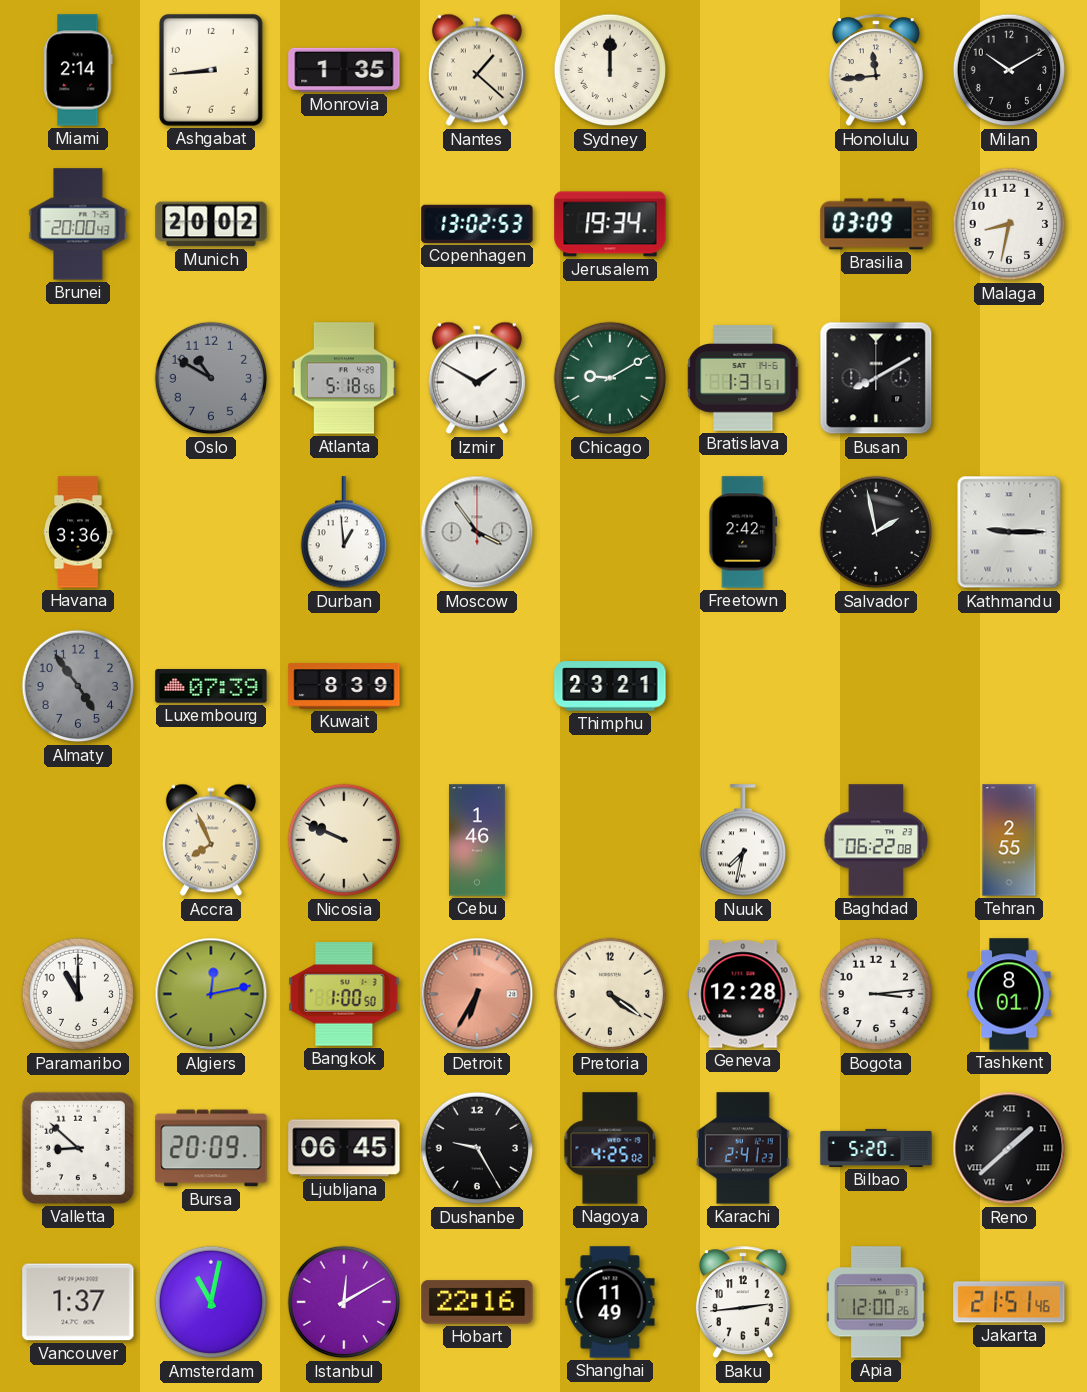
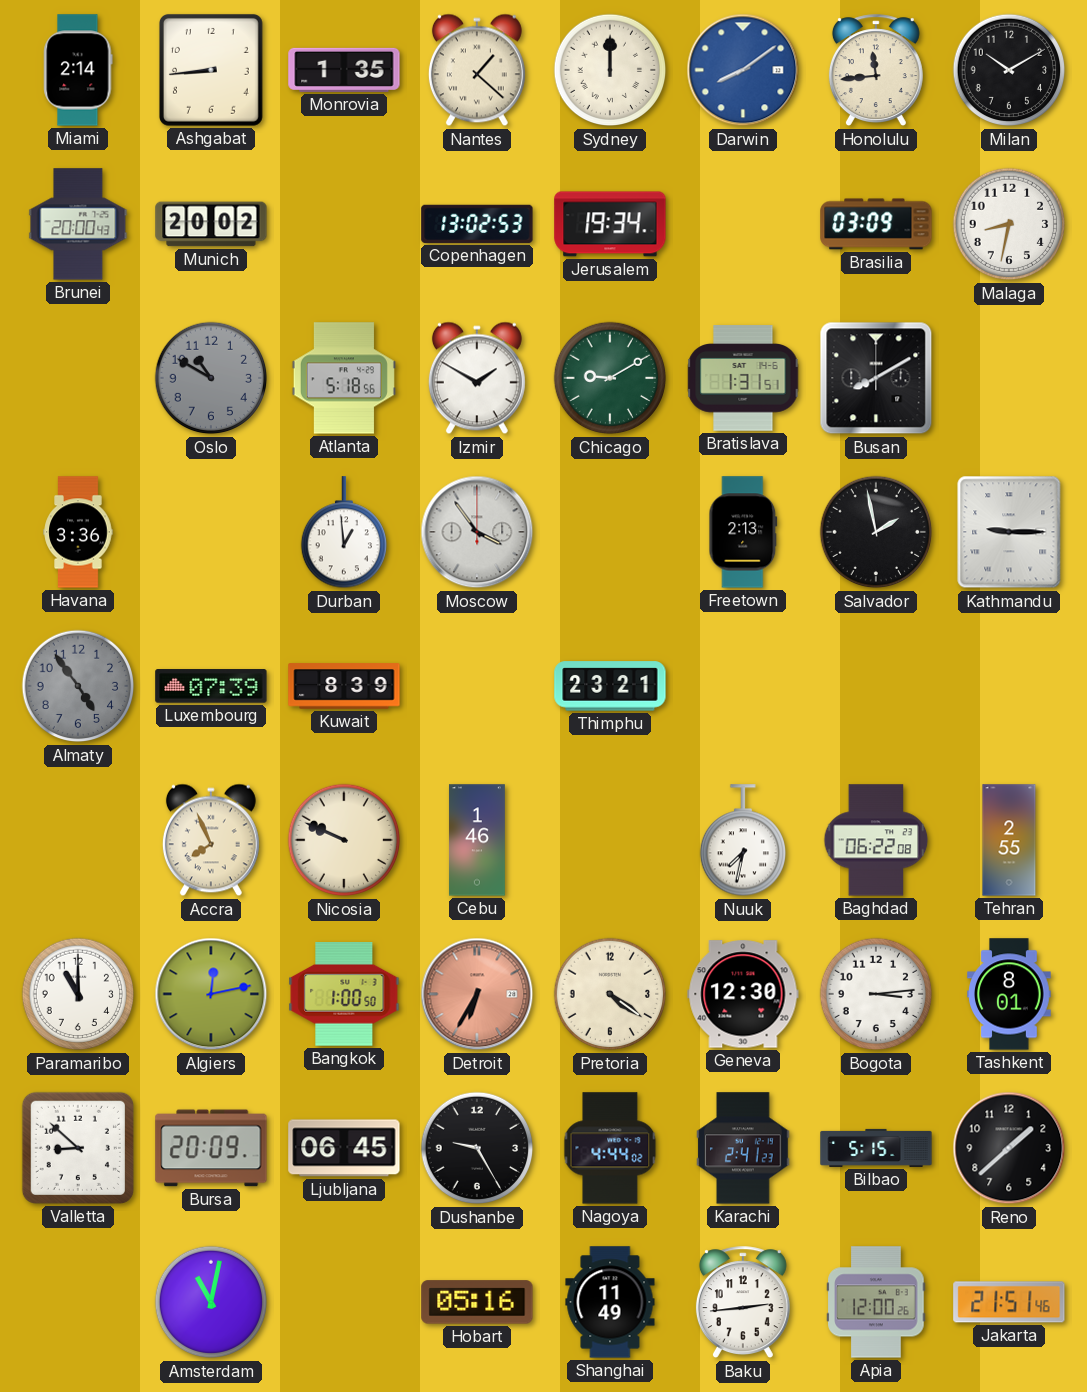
Darwin: none -> 8:09 (743, 70)
Freetown: 2:42 -> 2:13 (743, 532)
Geneva: 12:28 -> 12:30 (743, 994)
Nagoya: 4:25 -> 4:44 (610, 1148)
Bilbao: 5:20 -> 5:15 (876, 1148)
Reno numerals: Roman -> Arabic (1009, 1148)
Vancouver: 1:37 -> none (78, 1302)
Istanbul: 12:10 -> none (344, 1302)
Hobart: 22:16 -> 05:16 (477, 1302)
